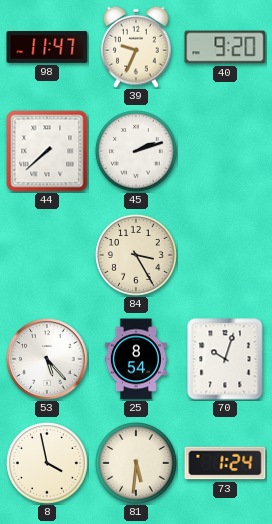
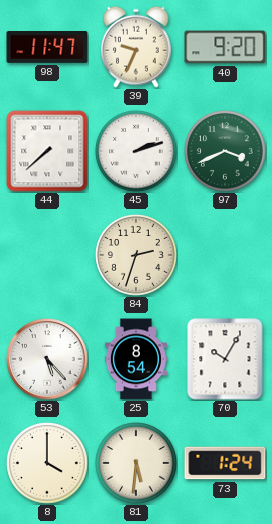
97: none -> 3:41 (225, 151)
84: 3:25 -> 2:33 (136, 255)
70: 10:03 -> 10:05 (225, 359)
8: 3:58 -> 4:00 (47, 463)
